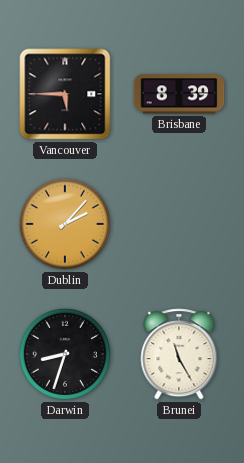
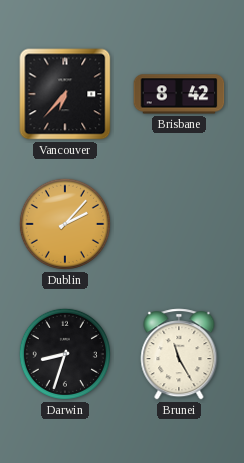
Vancouver: 5:45 -> 6:37 (65, 94)
Brisbane: 8:39 -> 8:42 (179, 94)
